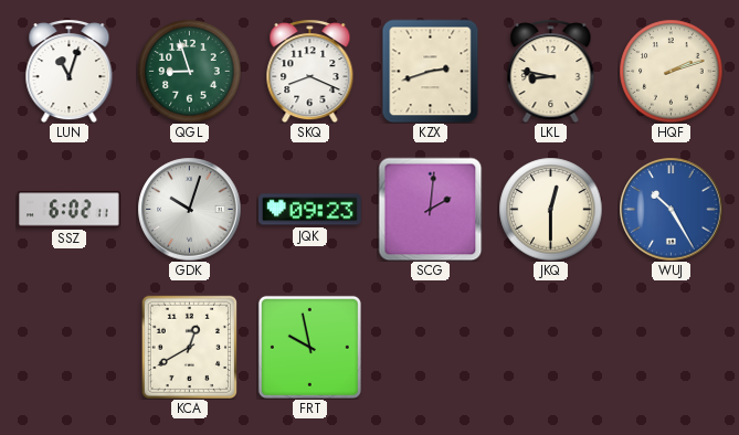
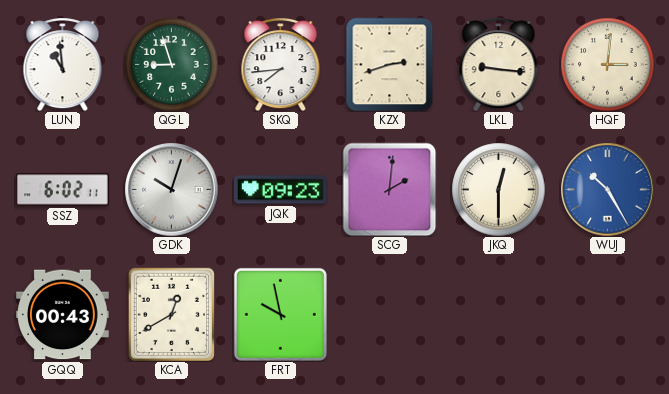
LUN: 11:03 -> 10:59 (63, 64)
SKQ: 8:19 -> 7:44 (281, 64)
LKL: 8:47 -> 9:16 (499, 64)
HQF: 2:12 -> 3:01 (607, 64)
GQQ: none -> 00:43 (63, 315)
